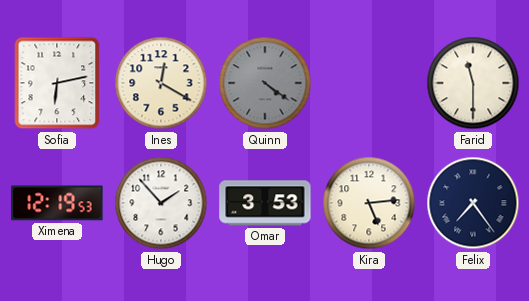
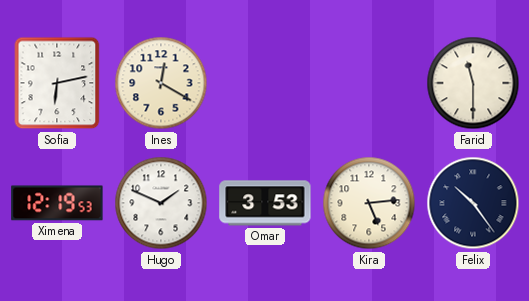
Quinn: 4:21 -> none (265, 83)
Hugo: 1:53 -> 1:49 (161, 203)
Felix: 7:24 -> 10:24 (473, 203)
